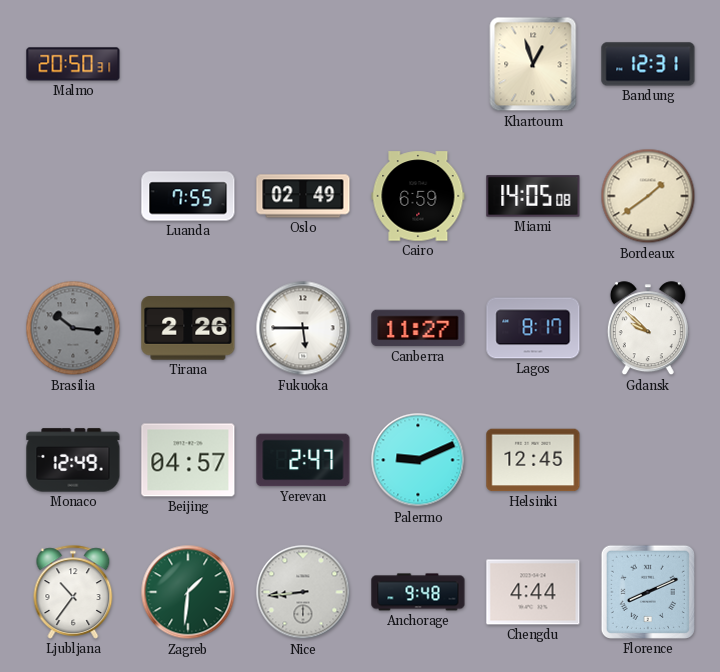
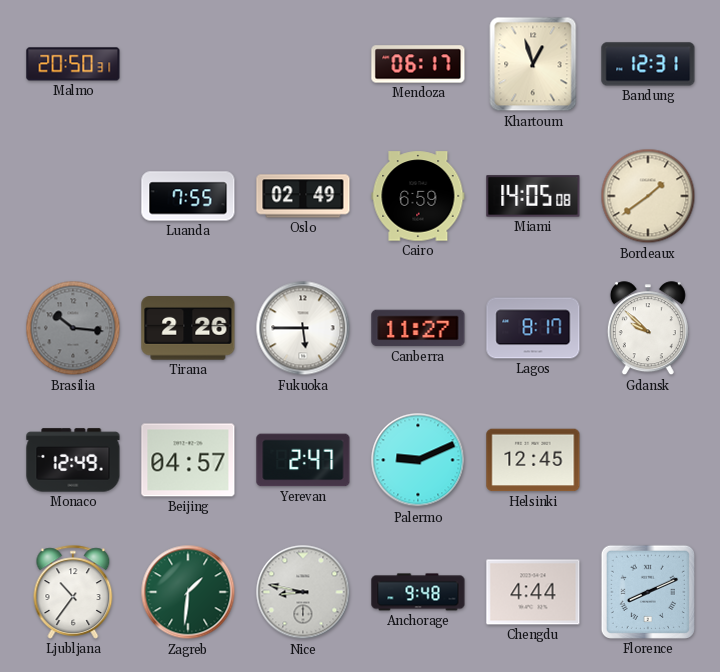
Mendoza: none -> 06:17 (418, 64)
Nice: 8:44 -> 8:47 (303, 592)
